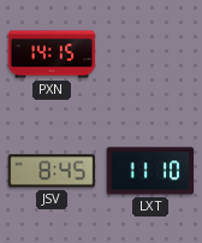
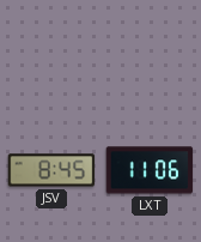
PXN: 14:15 -> none (52, 54)
LXT: 11:10 -> 11:06 (150, 170)
